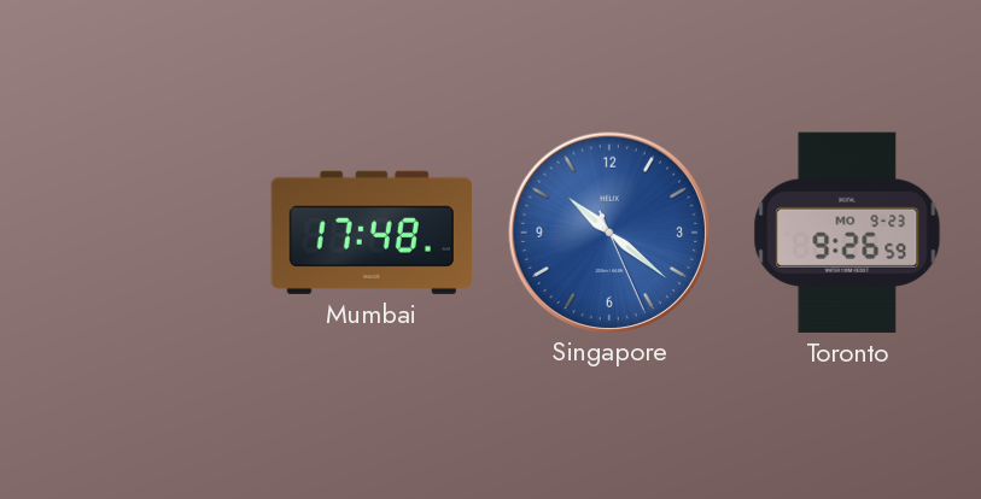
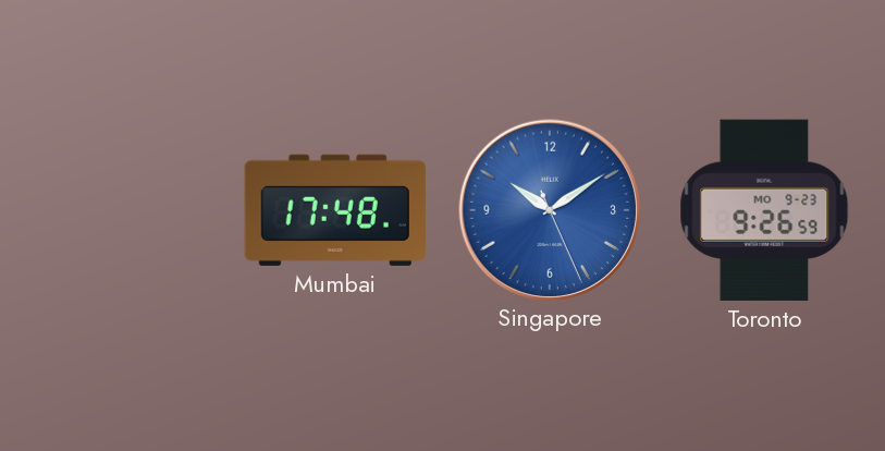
Singapore: 10:21 -> 10:09 (549, 209)
